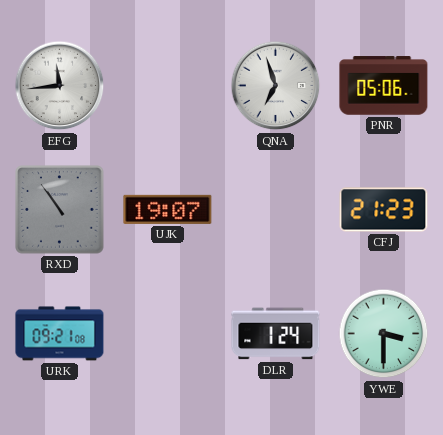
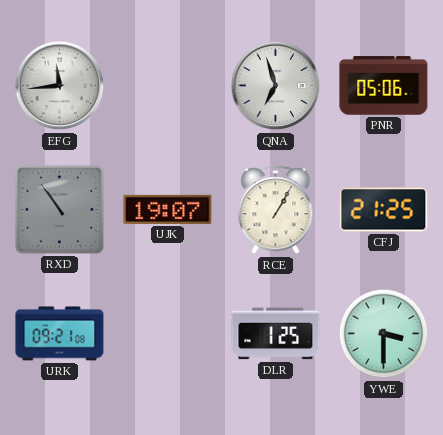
RCE: none -> 1:05 (276, 210)
CFJ: 21:23 -> 21:25 (384, 210)
DLR: 1:24 -> 1:25 (276, 334)
